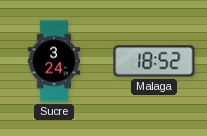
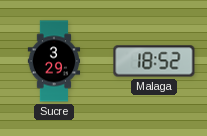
Sucre: 3:24 -> 3:29 (54, 61)
